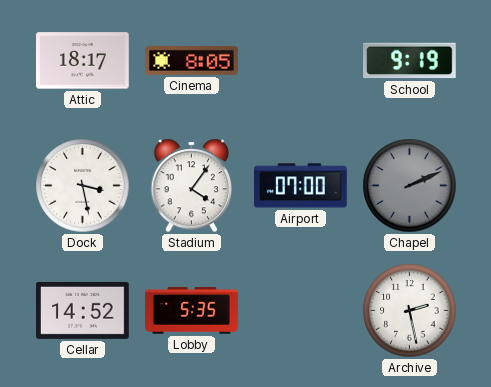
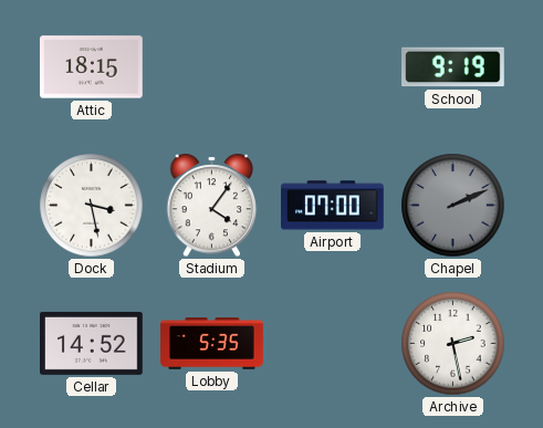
Attic: 18:17 -> 18:15 (92, 67)
Cinema: 8:05 -> none (192, 60)
